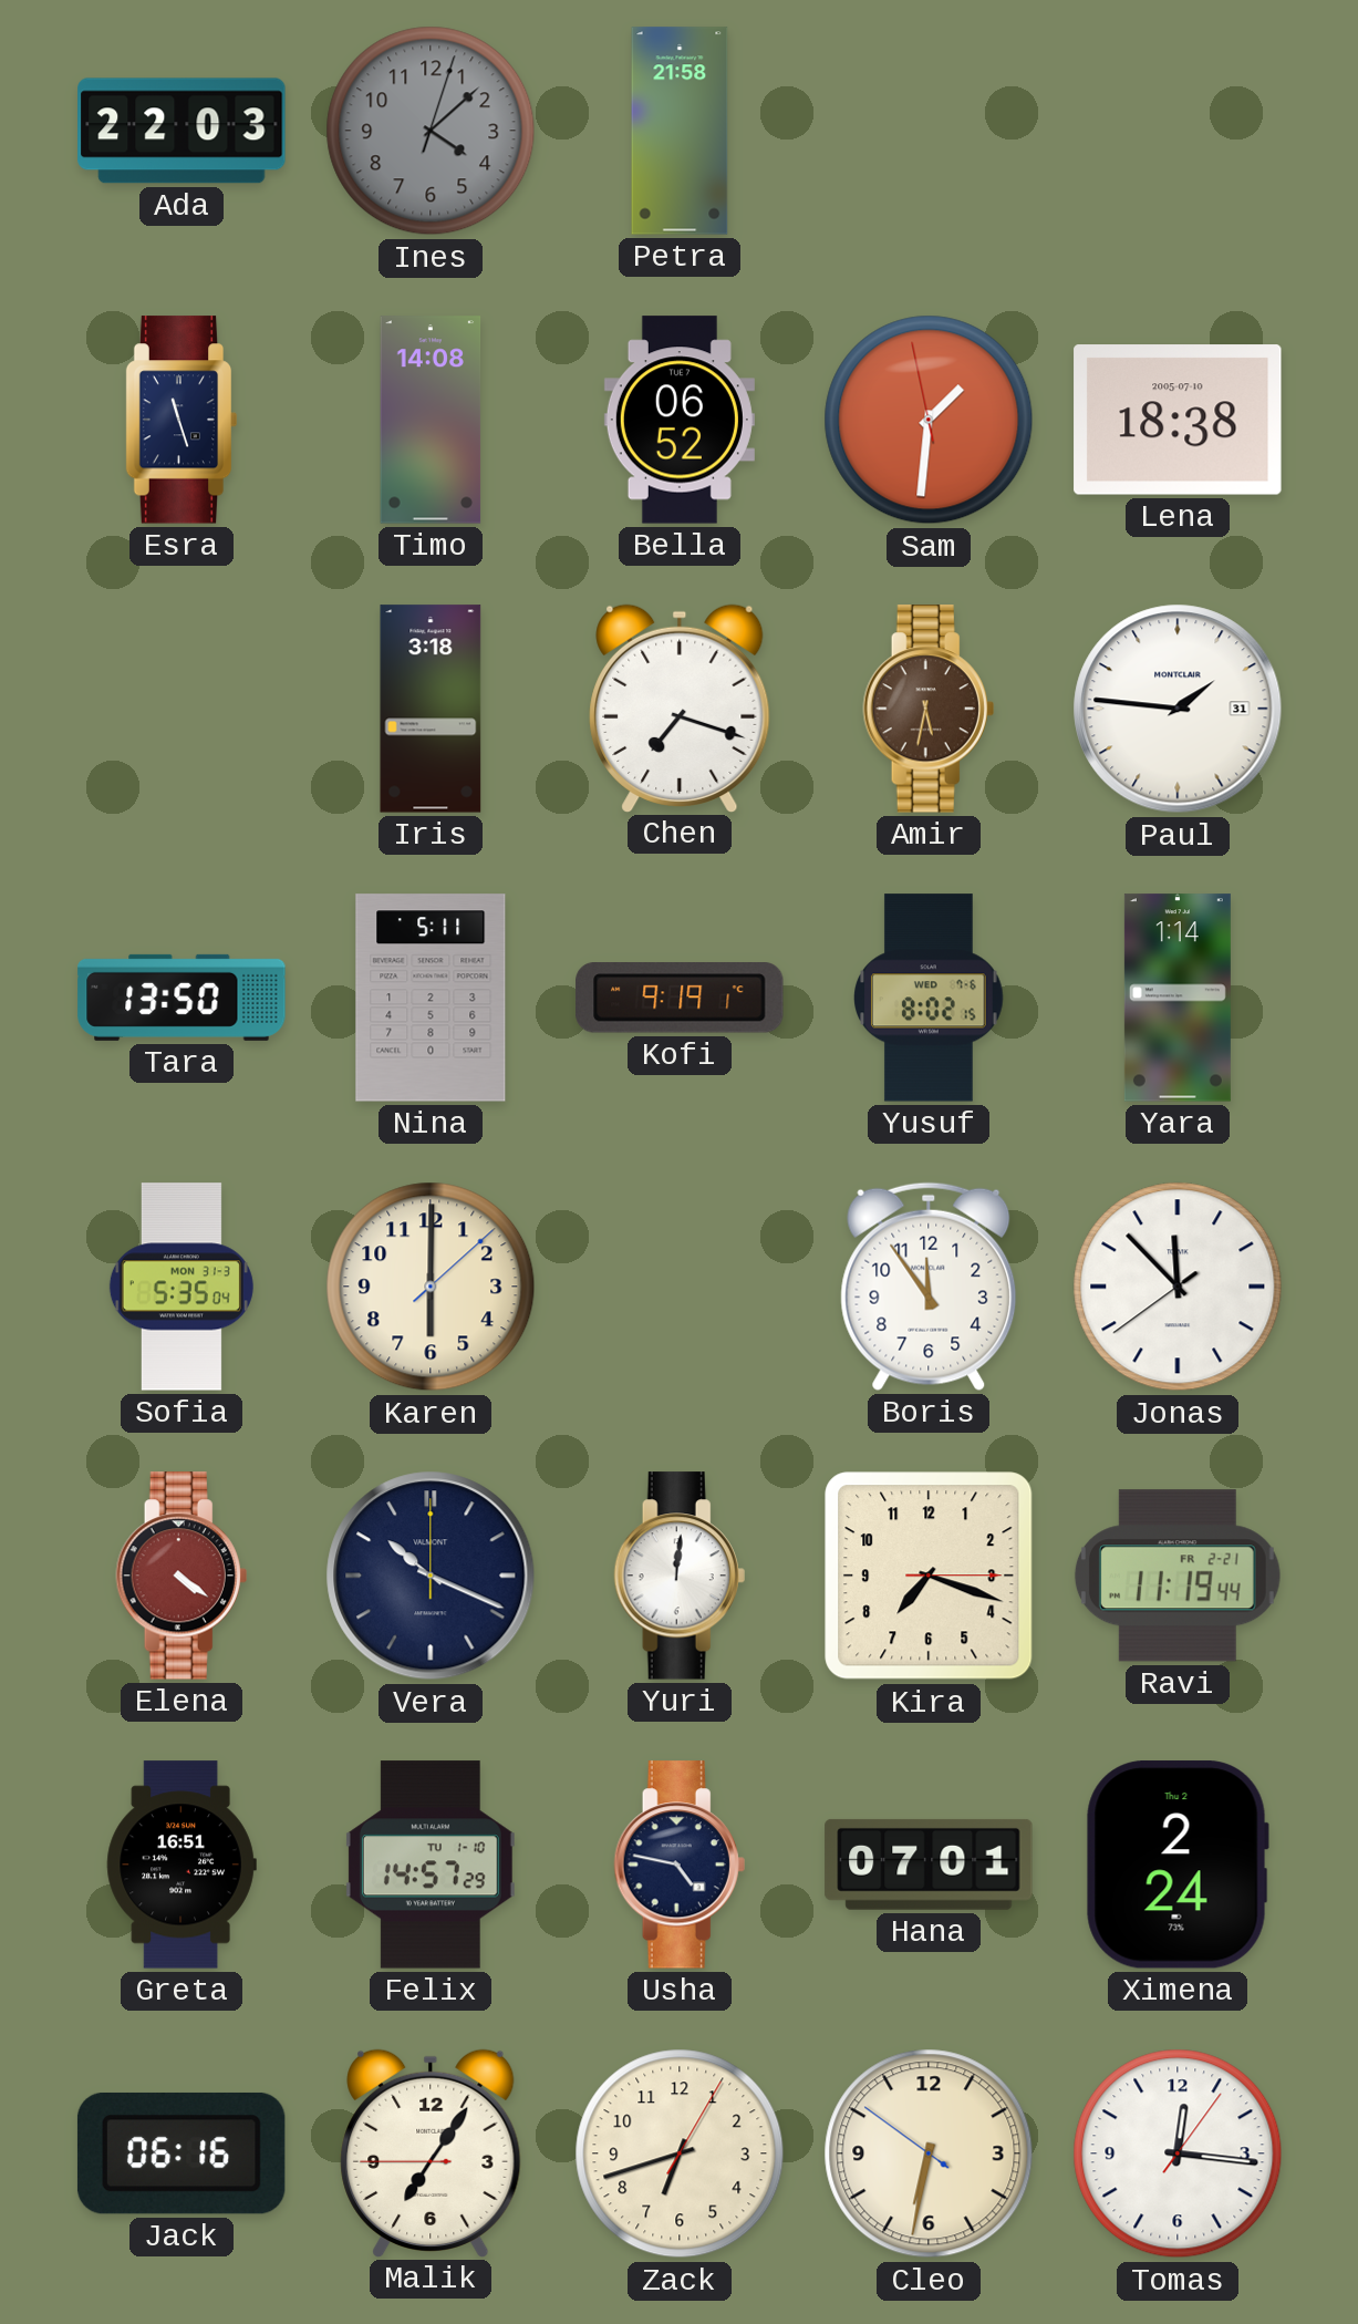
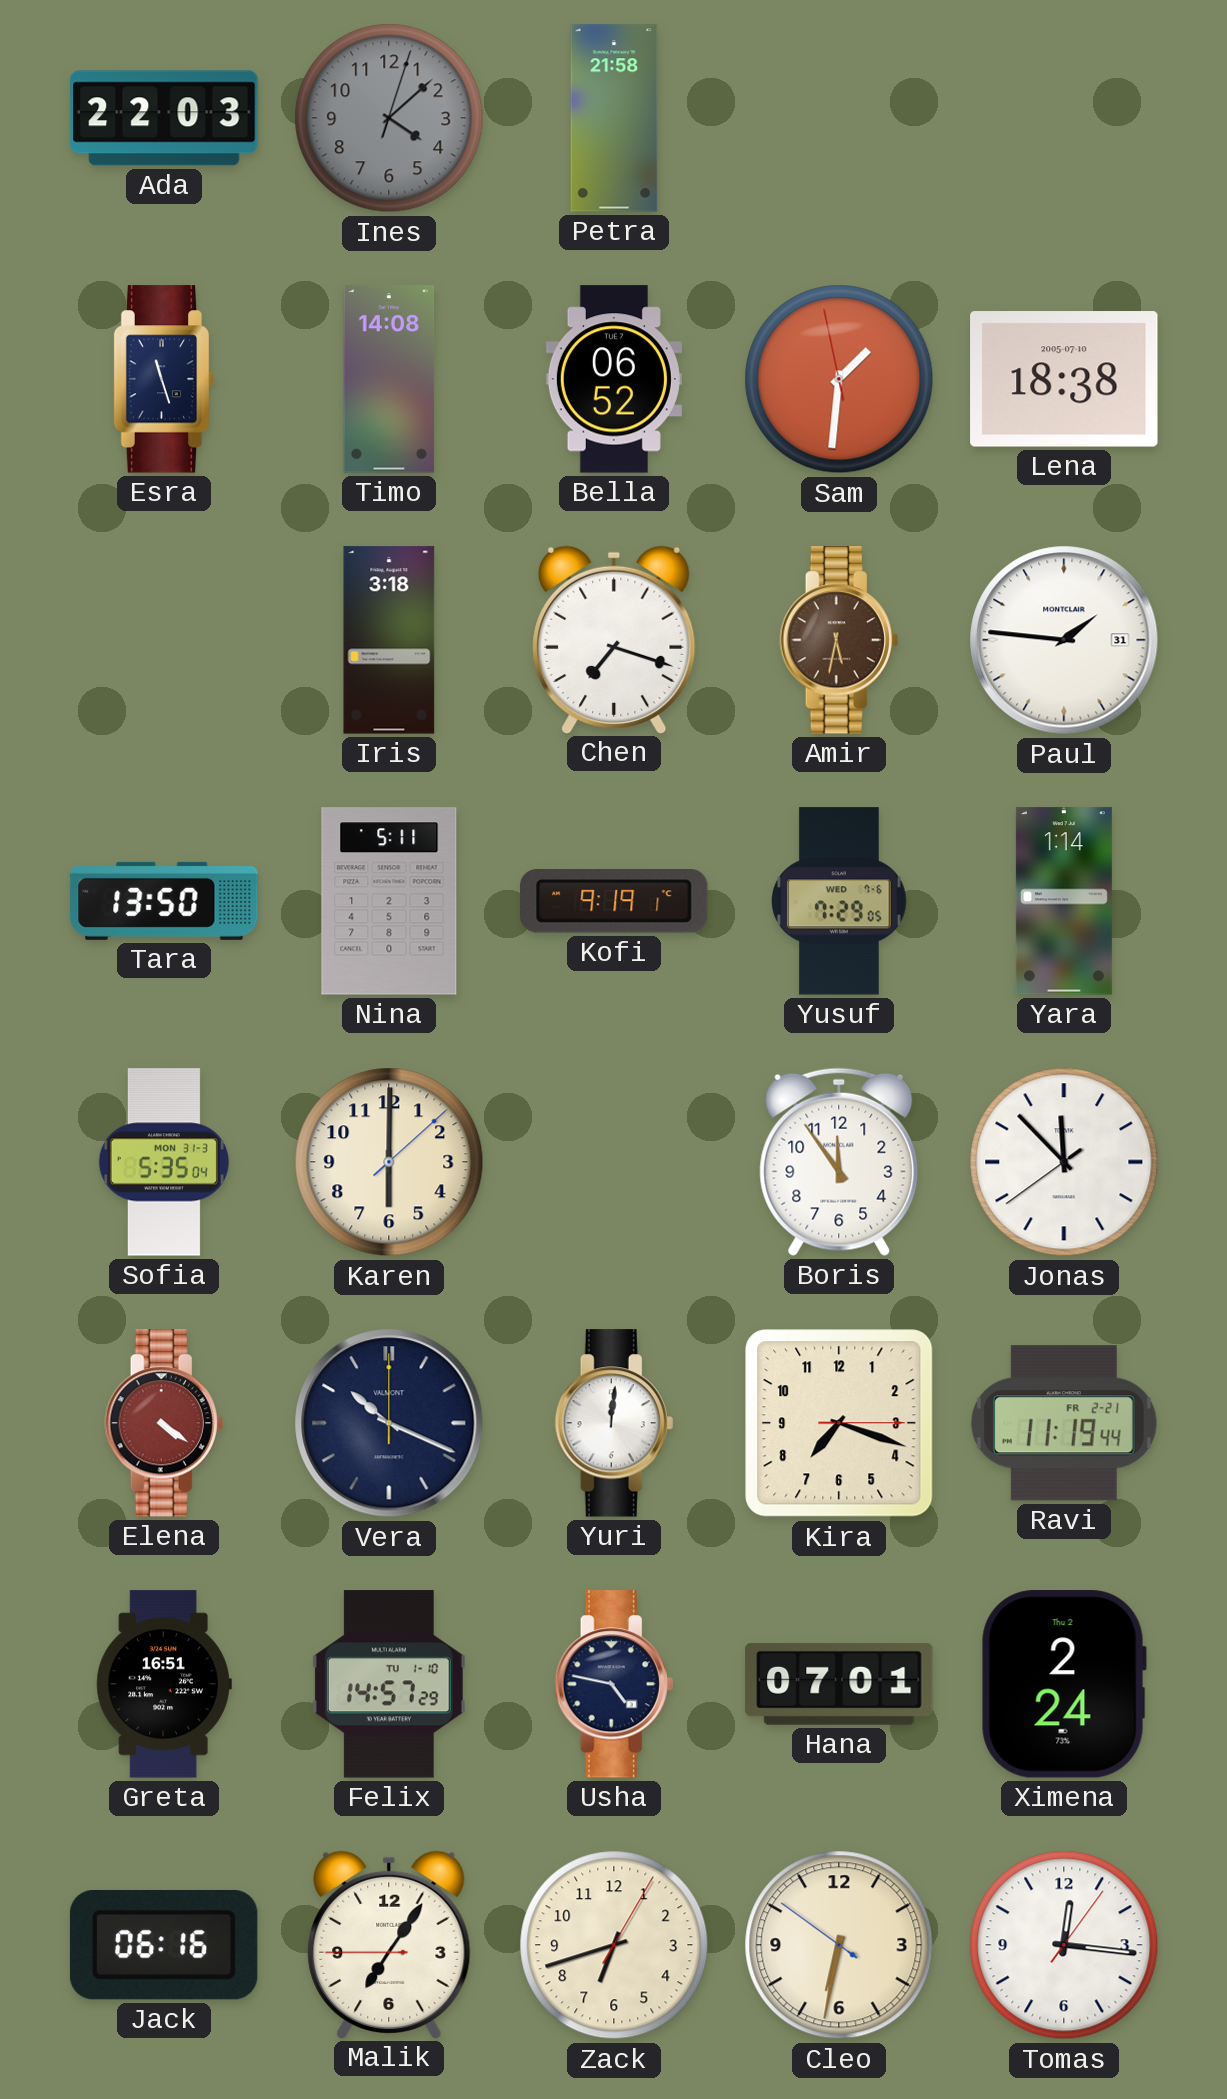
Yusuf: 8:02 -> 7:29 (840, 901)
